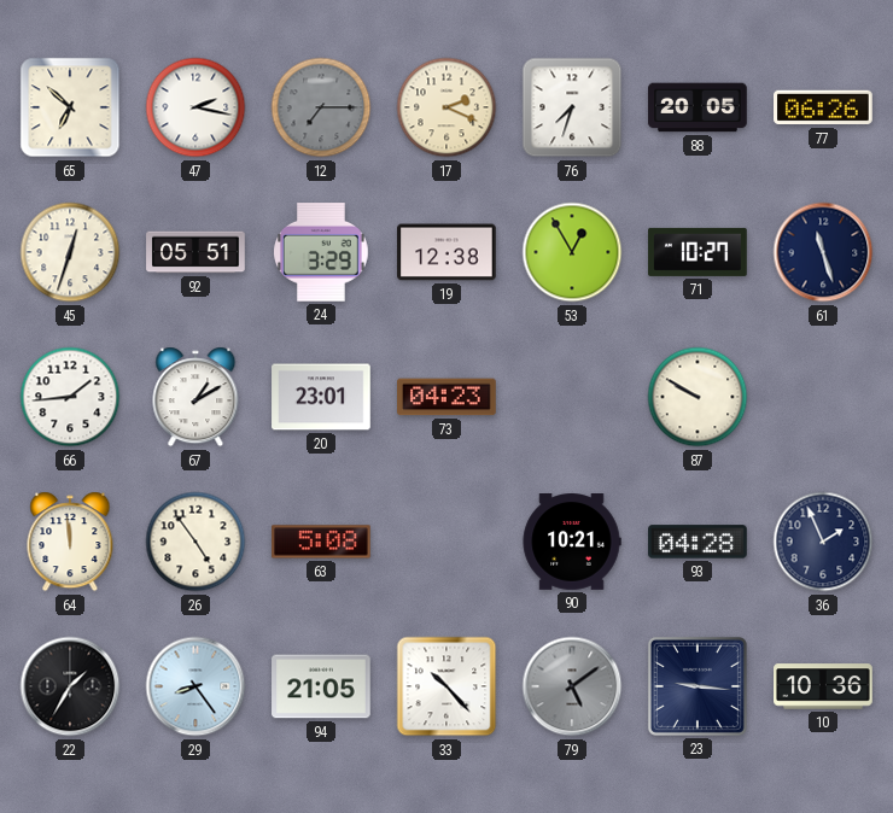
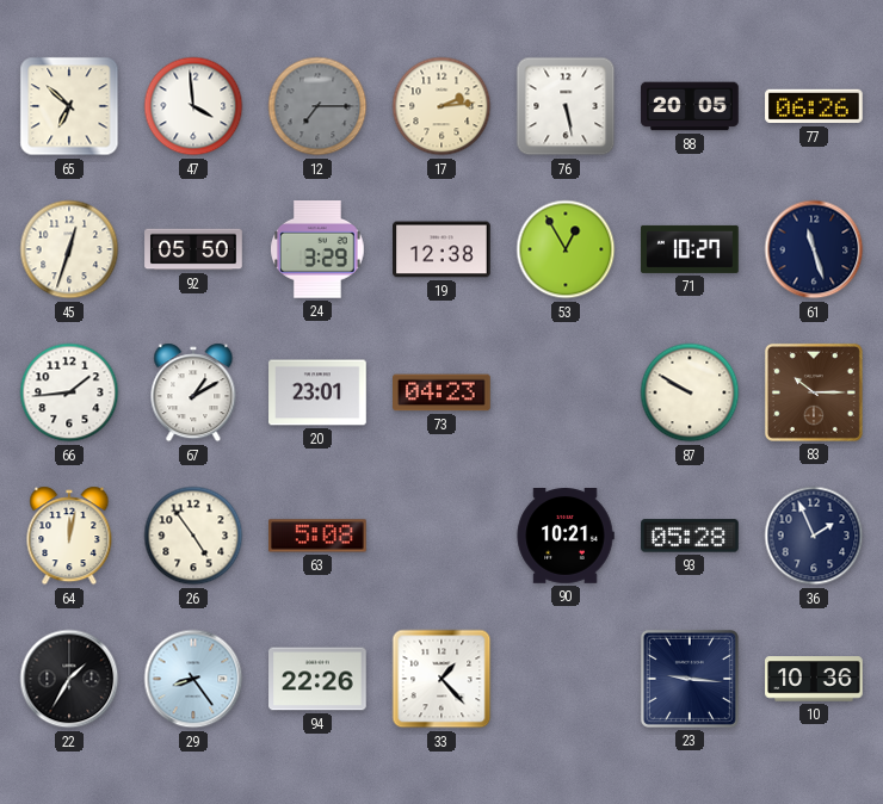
47: 2:17 -> 3:59 (193, 106)
17: 2:19 -> 2:14 (441, 106)
76: 7:33 -> 5:28 (566, 106)
92: 05:51 -> 05:50 (193, 249)
83: none -> 10:15 (814, 392)
64: 11:59 -> 12:02 (69, 536)
93: 04:28 -> 05:28 (690, 536)
94: 21:05 -> 22:26 (317, 679)
33: 10:23 -> 1:23 (441, 679)
79: 5:09 -> none (572, 686)
